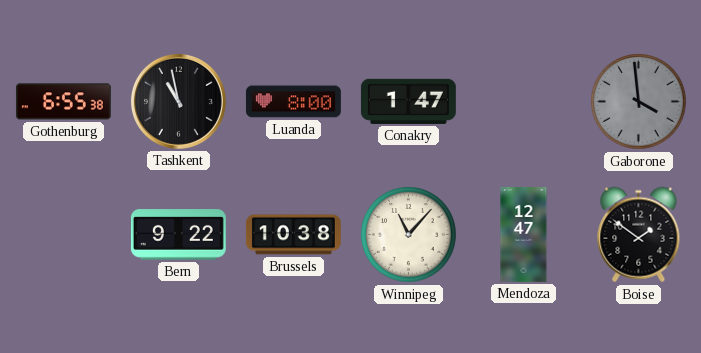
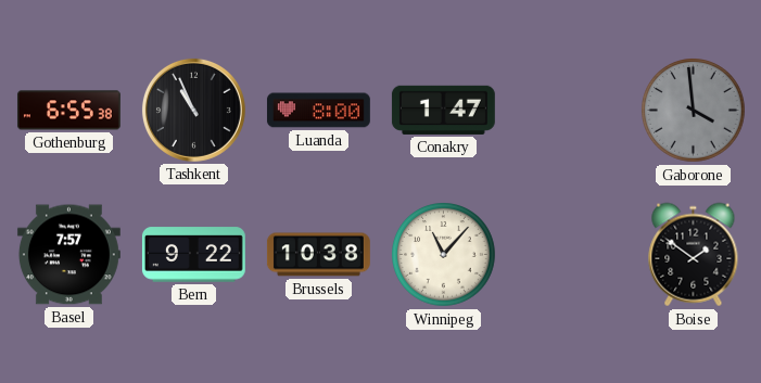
Tashkent: 10:58 -> 10:56 (193, 110)
Basel: none -> 7:57 (68, 255)
Mendoza: 12:47 -> none (524, 235)
